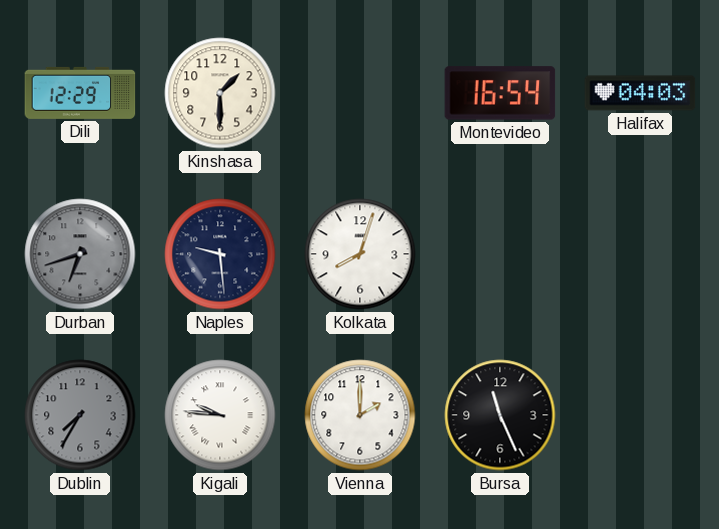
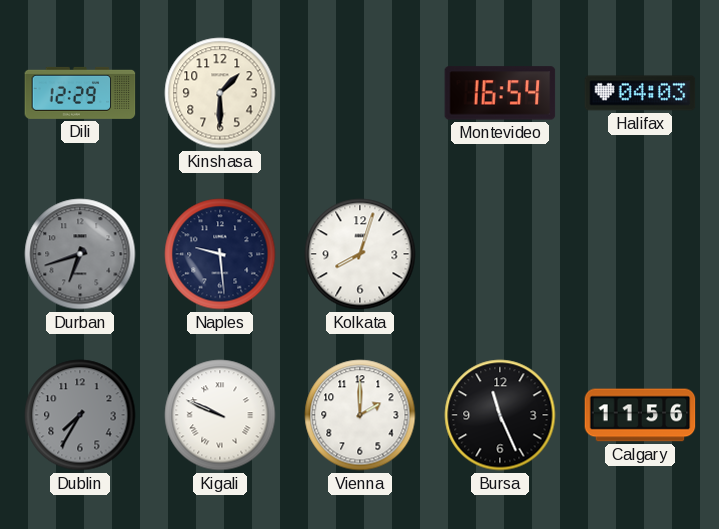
Kigali: 9:46 -> 9:49 (220, 415)
Calgary: none -> 11:56 (640, 415)
